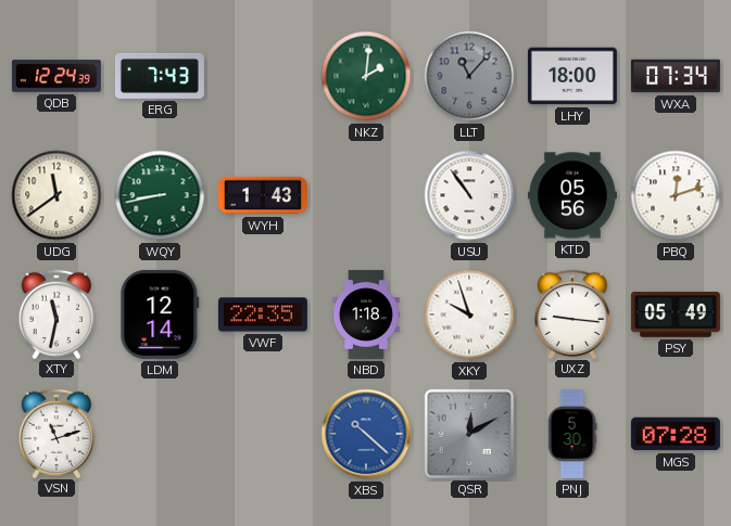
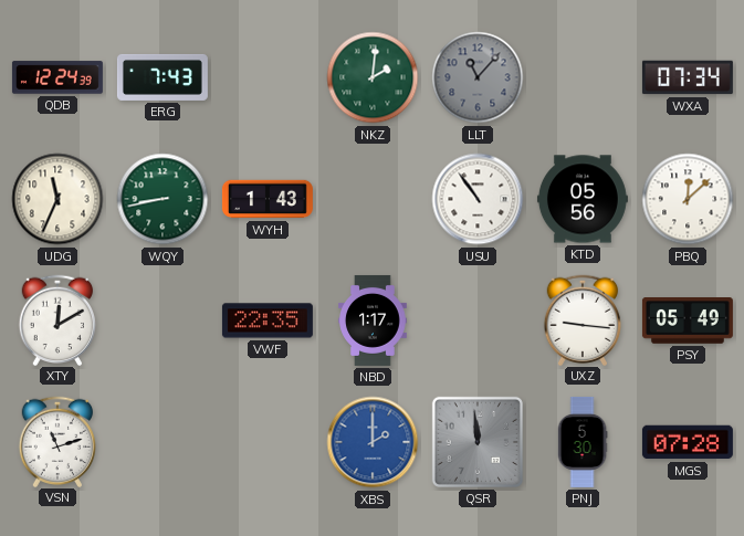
LHY: 18:00 -> none (572, 76)
UDG: 11:39 -> 11:34 (57, 199)
PBQ: 12:12 -> 12:08 (688, 199)
XTY: 11:32 -> 12:10 (57, 319)
LDM: 12:14 -> none (160, 315)
NBD: 1:18 -> 1:17 (374, 320)
XKY: 9:57 -> none (469, 315)
XBS: 10:22 -> 2:00 (373, 442)
QSR: 12:10 -> 11:59 (478, 442)
